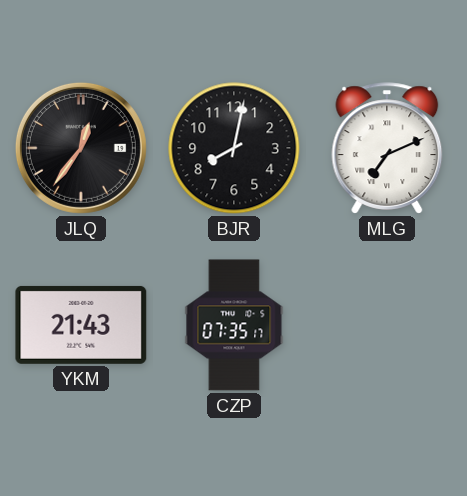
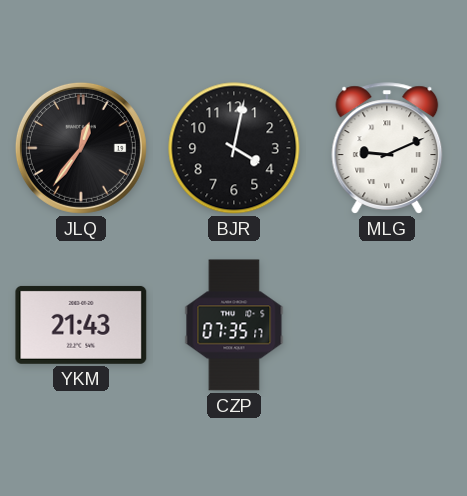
BJR: 8:02 -> 4:02 (234, 148)
MLG: 7:11 -> 9:11 (387, 148)
